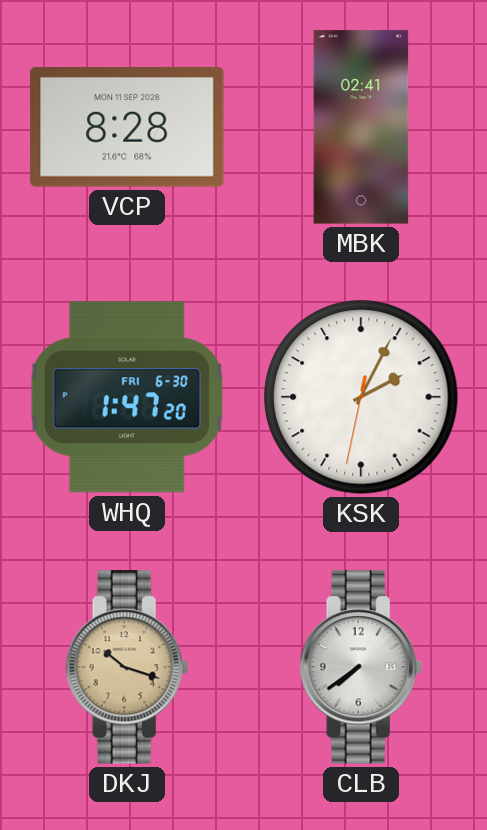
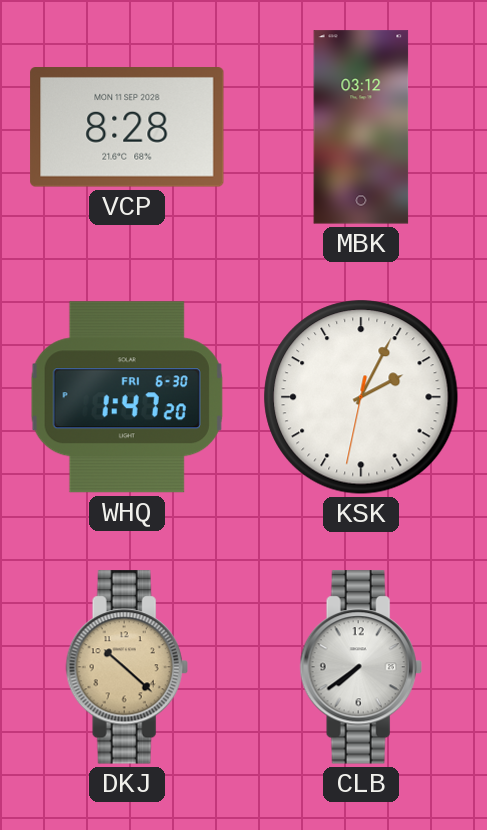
MBK: 02:41 -> 03:12 (361, 127)
DKJ: 10:18 -> 10:22 (127, 667)
